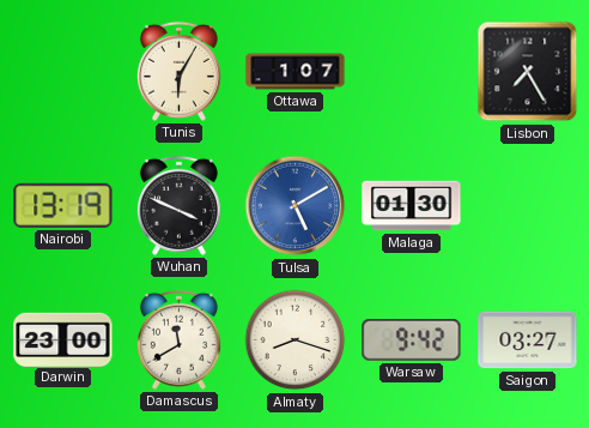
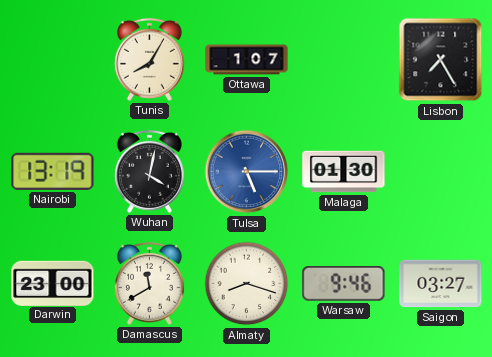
Tunis: 6:05 -> 8:05 (149, 59)
Wuhan: 3:49 -> 4:02 (149, 171)
Tulsa: 5:10 -> 5:15 (247, 172)
Warsaw: 9:42 -> 9:46 (344, 284)
